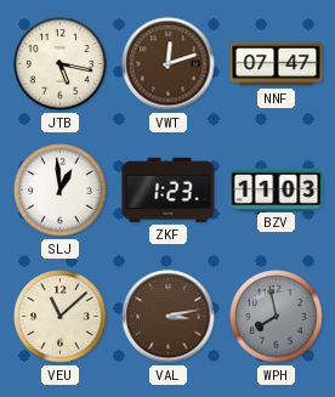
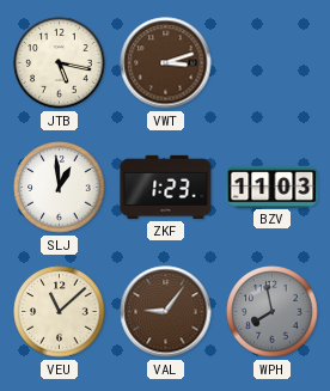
VWT: 12:12 -> 3:12 (166, 63)
NNF: 07:47 -> none (277, 64)
VAL: 3:13 -> 9:06 (166, 312)
